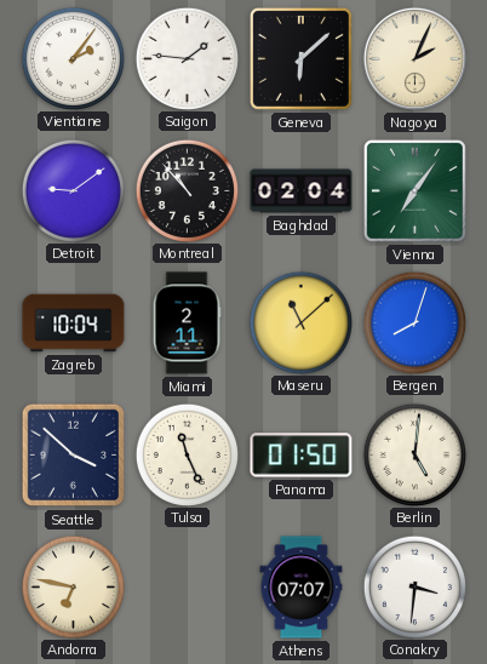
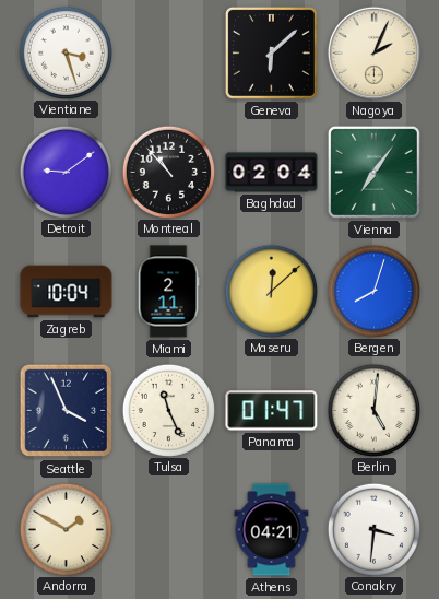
Vientiane: 2:06 -> 3:27 (66, 52)
Saigon: 1:46 -> none (187, 58)
Maseru: 11:08 -> 12:08 (271, 291)
Seattle: 3:52 -> 3:56 (67, 411)
Panama: 01:50 -> 01:47 (272, 411)
Andorra: 6:47 -> 1:50 (66, 529)
Athens: 07:07 -> 04:21 (272, 530)
